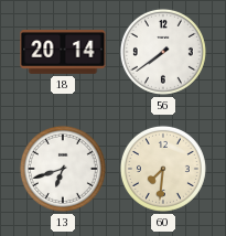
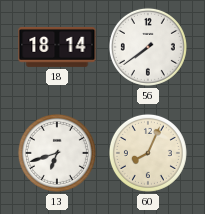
18: 20:14 -> 18:14 (57, 47)
60: 7:31 -> 8:04 (148, 153)
